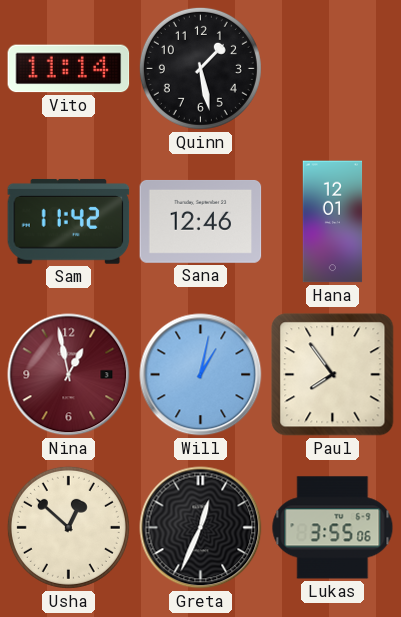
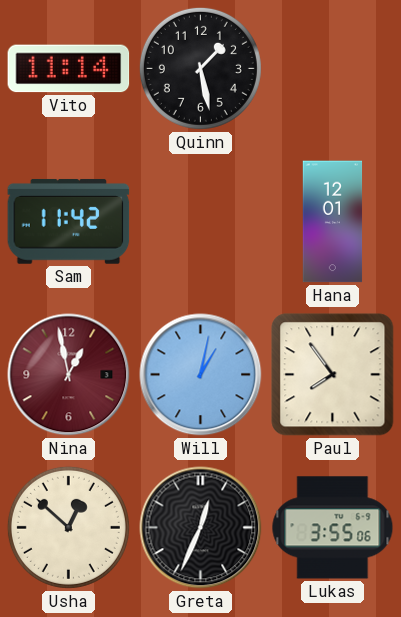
Sana: 12:46 -> none (201, 221)
